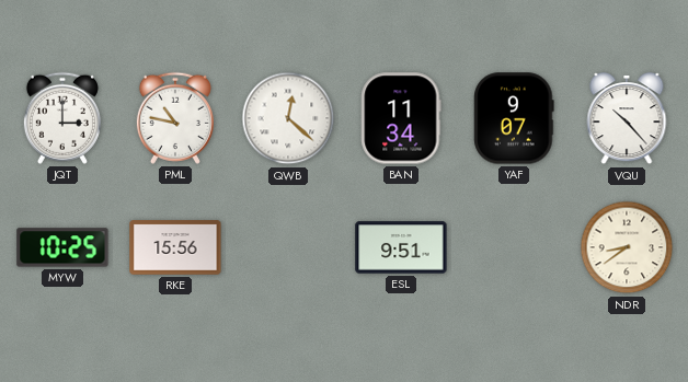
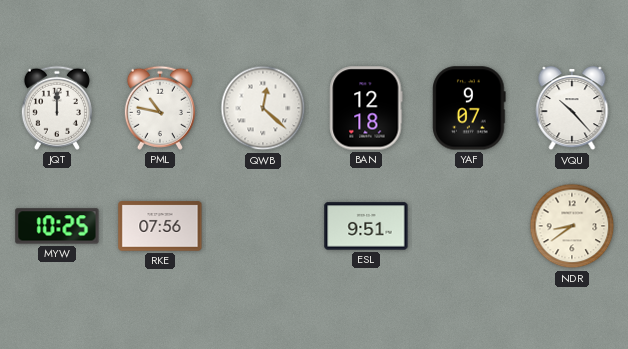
JQT: 3:00 -> 12:00 (57, 108)
BAN: 11:34 -> 12:18 (366, 108)
RKE: 15:56 -> 07:56 (160, 226)
